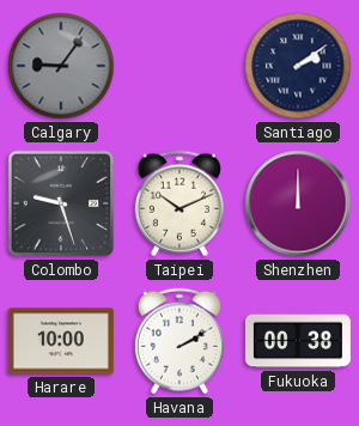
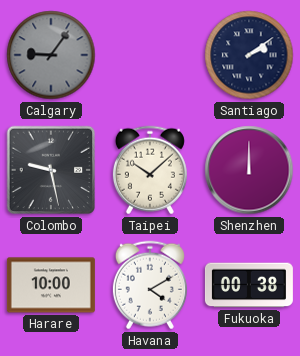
Colombo: 9:27 -> 9:28 (51, 170)
Taipei: 10:11 -> 10:08 (150, 170)
Havana: 2:10 -> 4:10 (150, 285)
